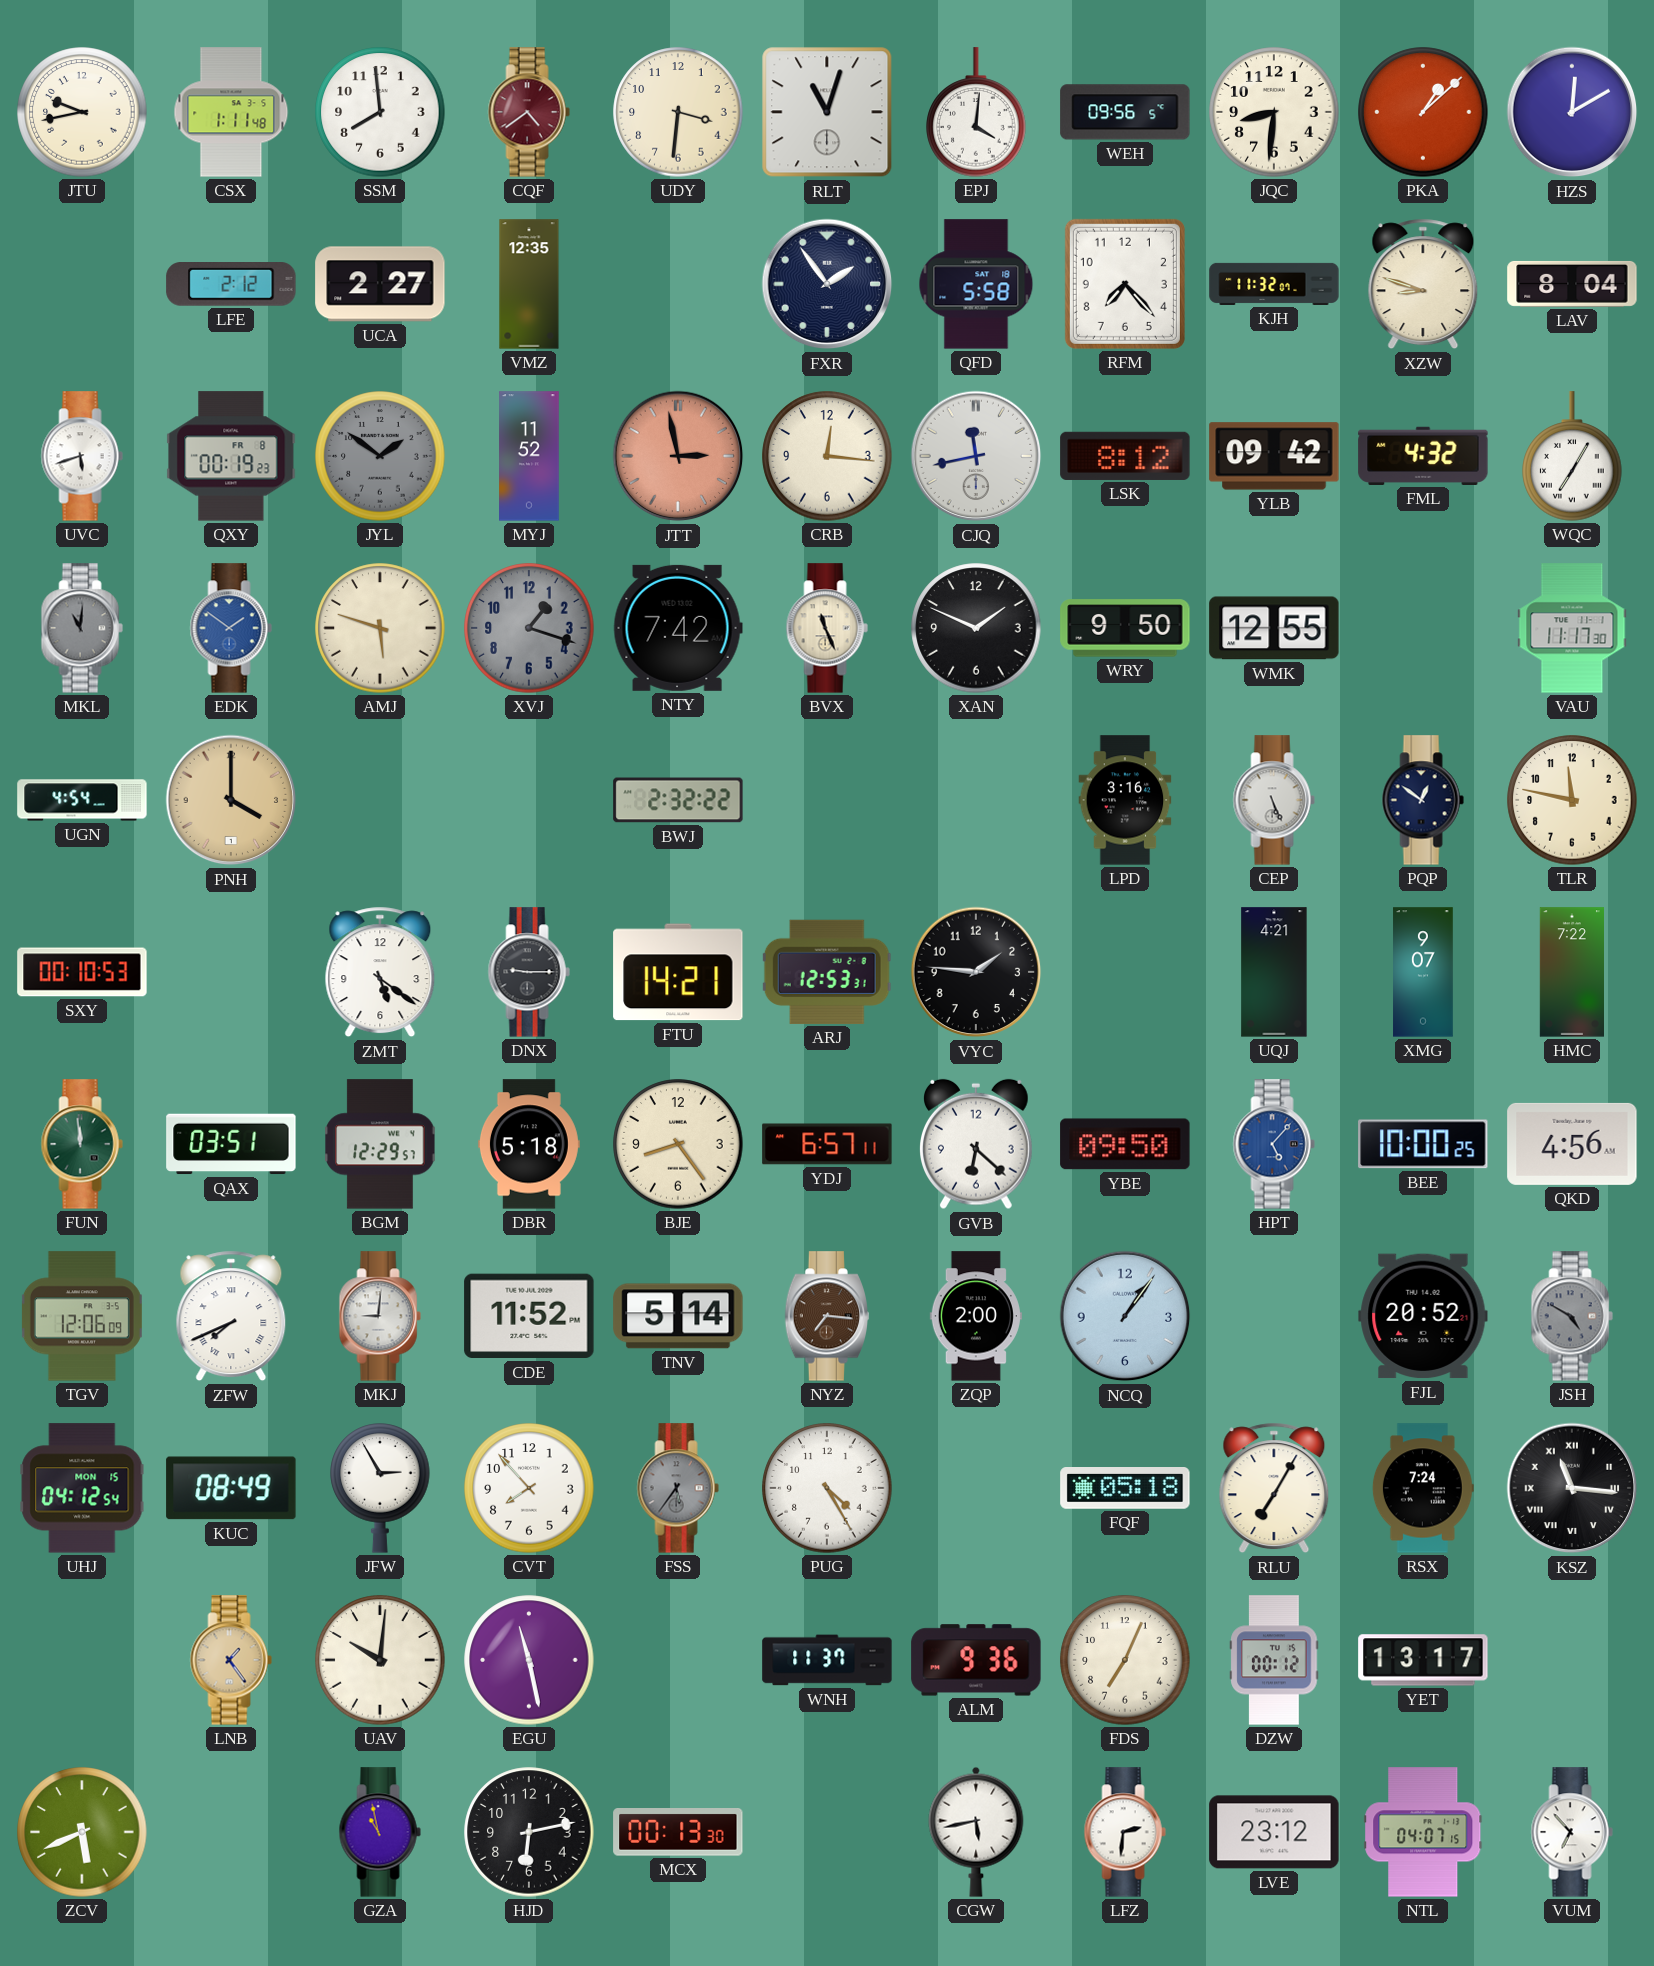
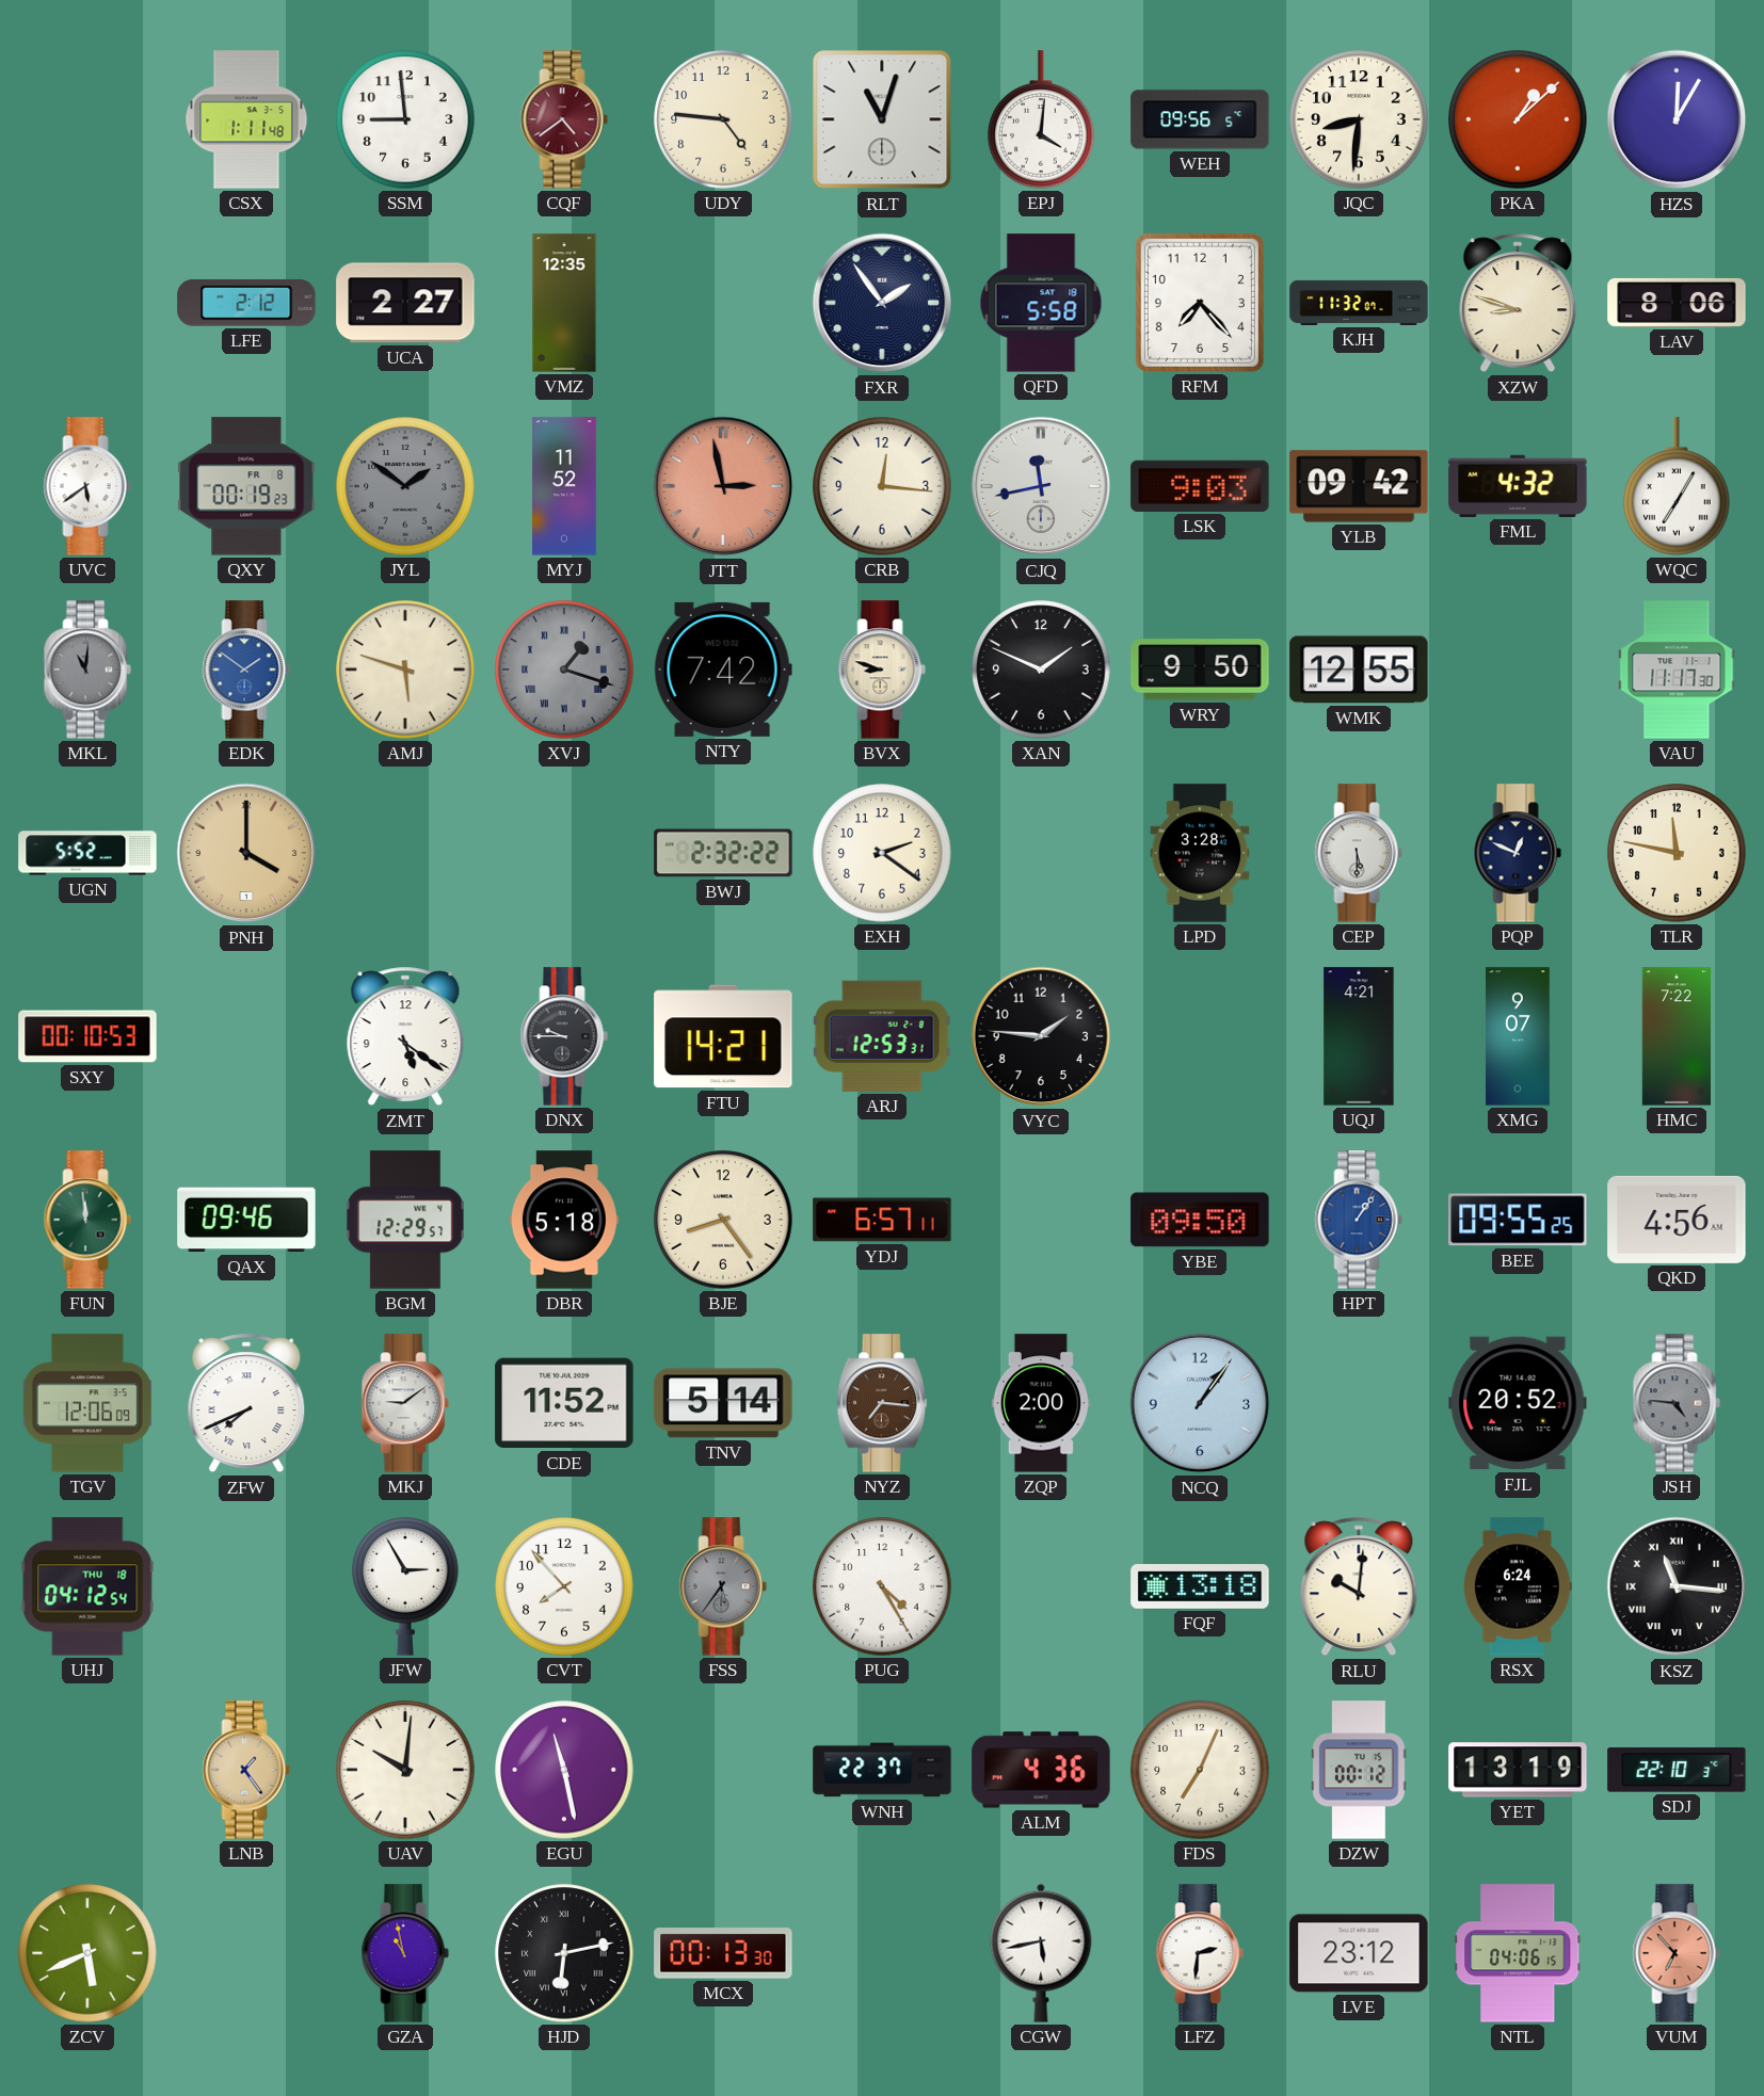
JTU: 9:43 -> none (82, 112)
SSM: 7:59 -> 8:59 (405, 119)
UDY: 3:31 -> 4:46 (723, 119)
HZS: 12:10 -> 12:05 (1677, 119)
LAV: 8:04 -> 8:06 (1677, 303)
UVC: 5:42 -> 5:39 (87, 486)
LSK: 8:12 -> 9:03 (1200, 486)
XVJ numerals: Arabic -> Roman (564, 670)
BVX: 11:26 -> 8:48 (882, 670)
UGN: 4:54 -> 5:52 (87, 853)
EXH: none -> 2:21 (882, 853)
LPD: 3:16 -> 3:28 (1200, 853)
CEP: 5:26 -> 5:30 (1359, 853)
PQP: 12:51 -> 12:49 (1518, 853)
DNX: 9:15 -> 9:45 (564, 1036)
QAX: 03:51 -> 09:46 (246, 1220)
GVB: 6:22 -> none (977, 1144)
HPT: 5:07 -> 1:06 (1359, 1220)
BEE: 10:00 -> 09:55 (1518, 1220)
MKJ: 9:01 -> 9:09 (405, 1403)
JSH: 4:50 -> 4:46 (1677, 1403)
UHJ date: MON 15 -> THU 18 (87, 1586)
KUC: 08:49 -> none (231, 1488)
FQF: 05:18 -> 13:18 (1200, 1586)
RLU: 7:05 -> 10:01 (1359, 1586)
RSX: 7:24 -> 6:24 (1518, 1586)
WNH: 11:37 -> 22:37 (882, 1770)
ALM: 9:36 -> 4:36 (1041, 1770)
YET: 13:17 -> 13:19 (1518, 1770)
SDJ: none -> 22:10 (1677, 1770)
HJD numerals: Arabic -> Roman (564, 1953)
NTL: 04:07 -> 04:06 (1518, 1953)
VUM dial: white -> salmon (1677, 1953)
